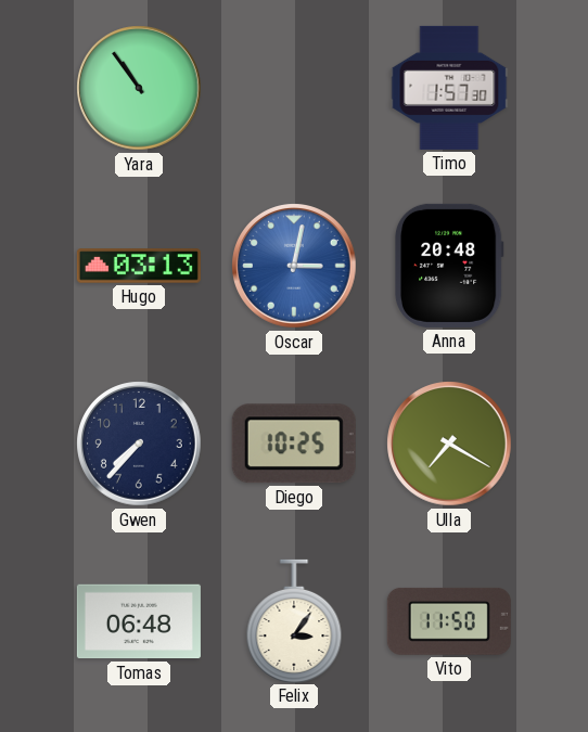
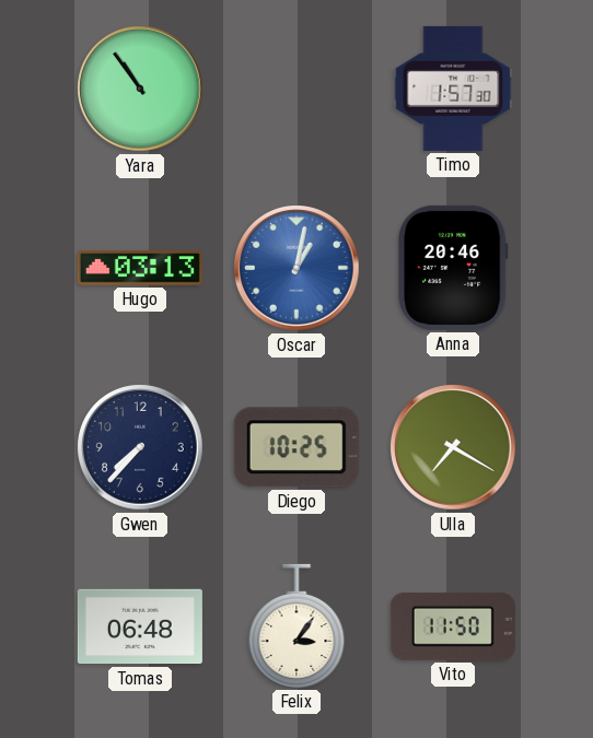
Oscar: 3:02 -> 1:02 (296, 268)
Anna: 20:48 -> 20:46 (453, 268)
